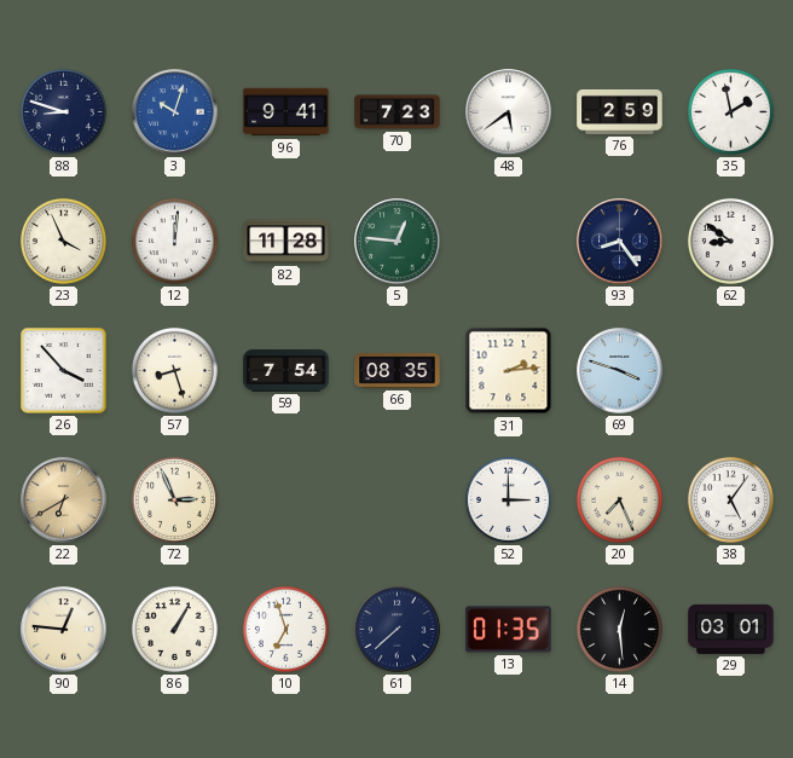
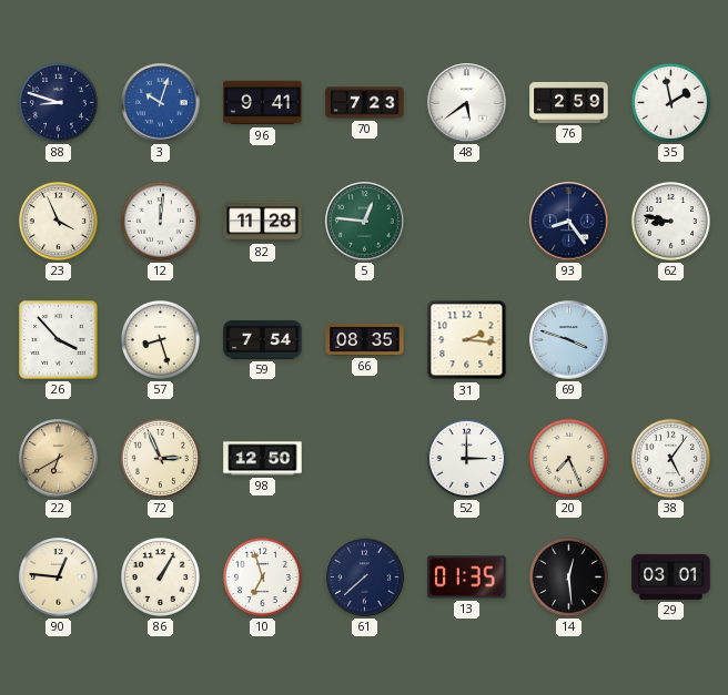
62: 8:51 -> 8:47 (670, 221)
31: 2:14 -> 2:16 (467, 340)
98: none -> 12:50 (263, 459)
